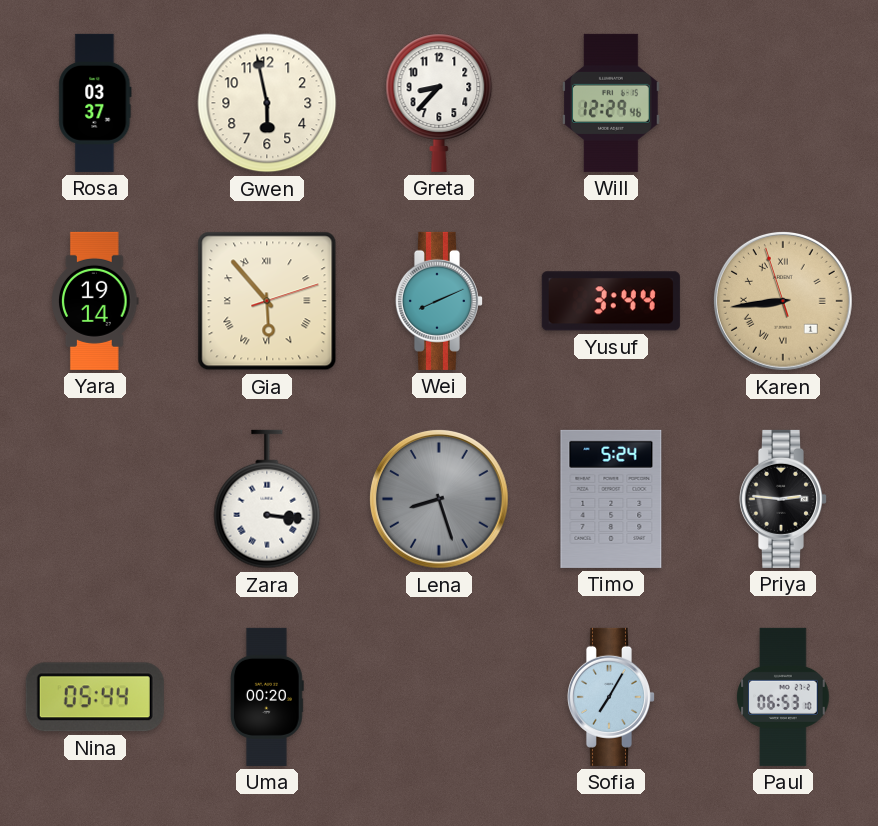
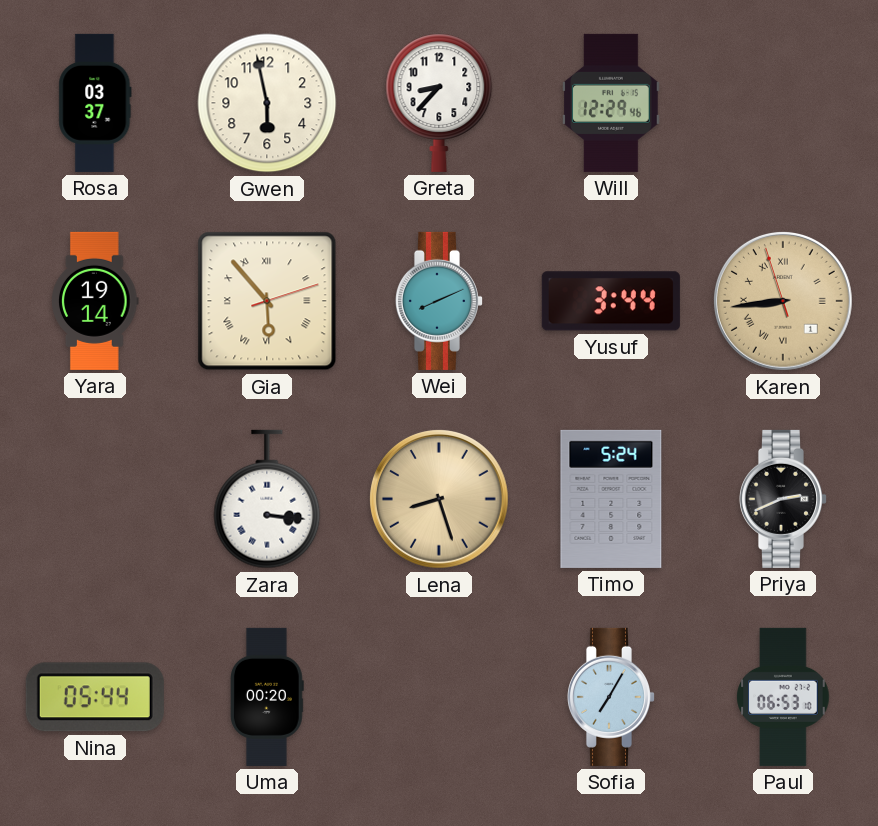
Lena dial: grey -> champagne (439, 499)
Priya: 2:46 -> 2:41 (782, 499)
